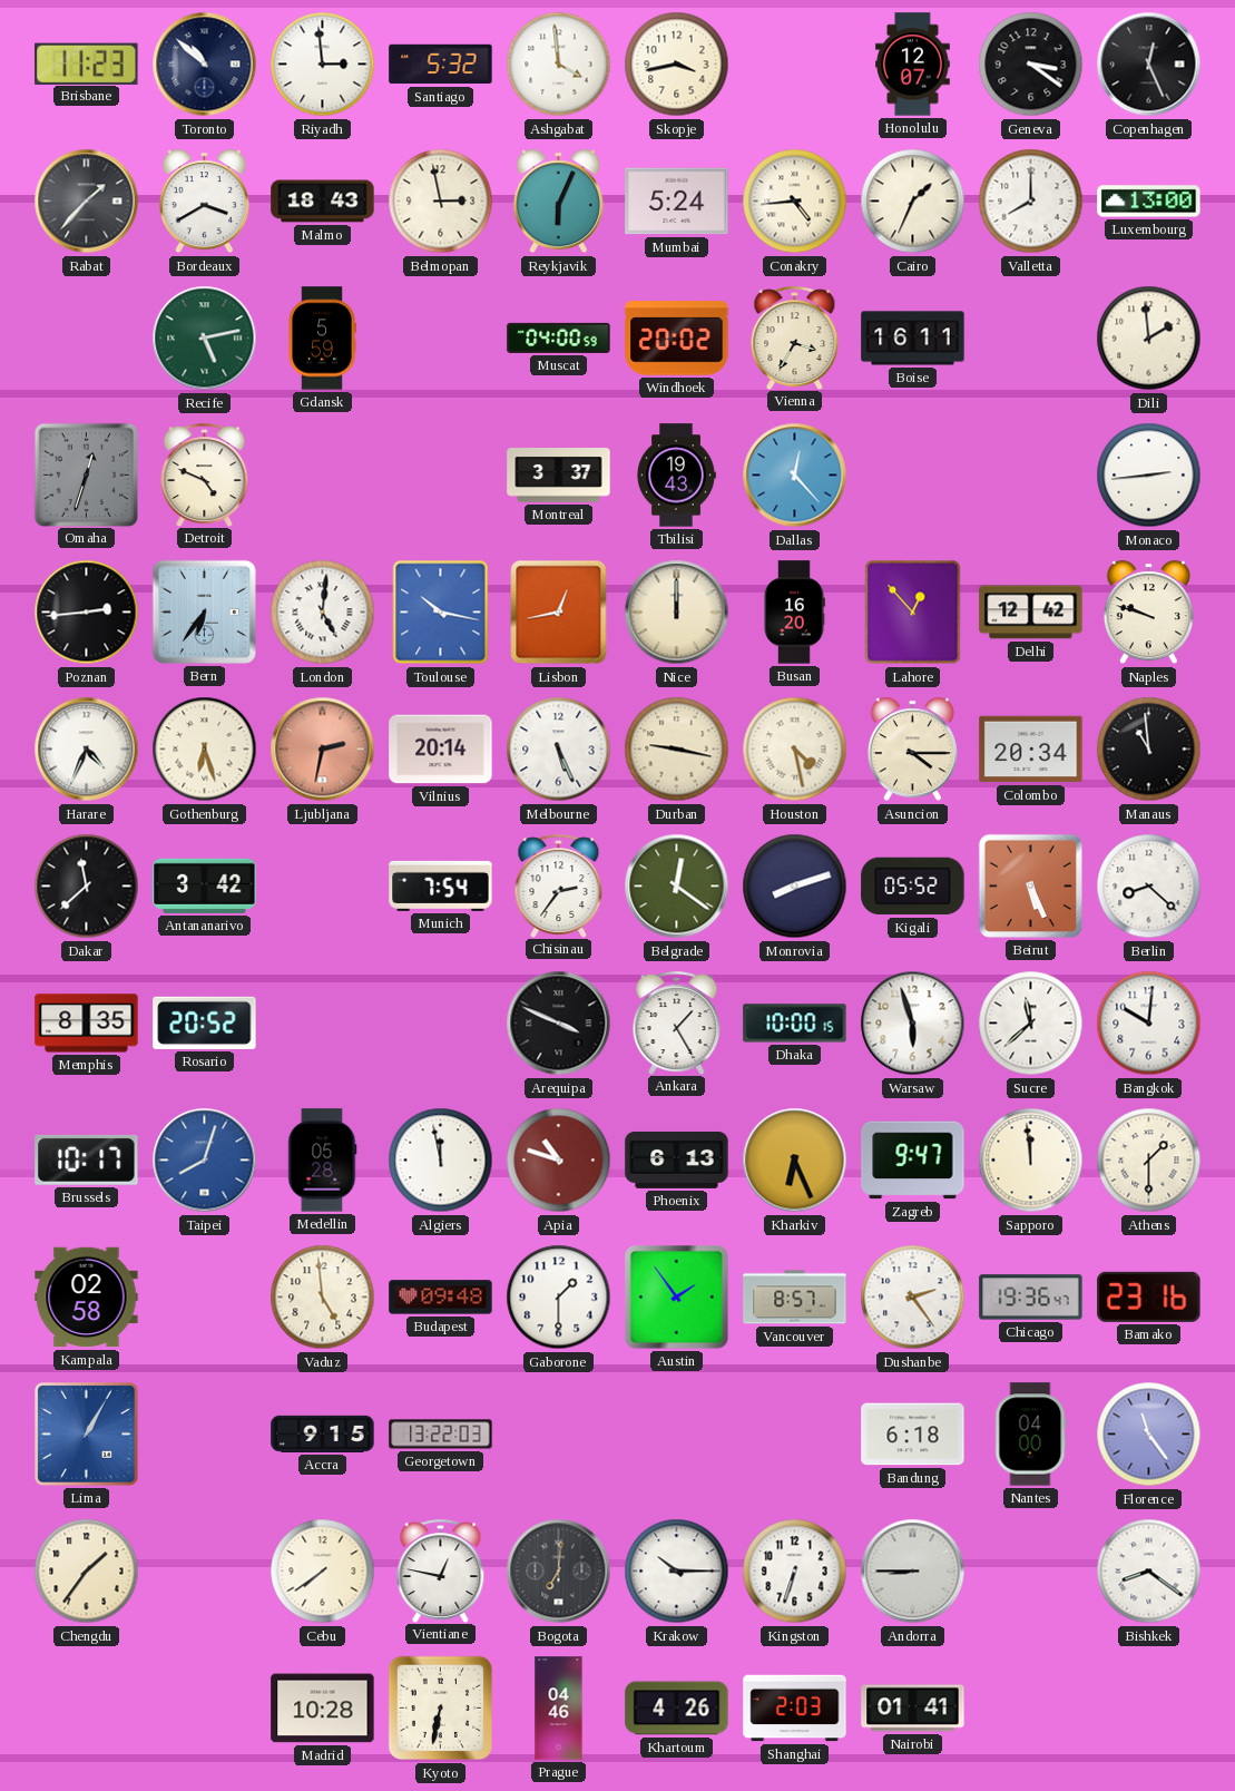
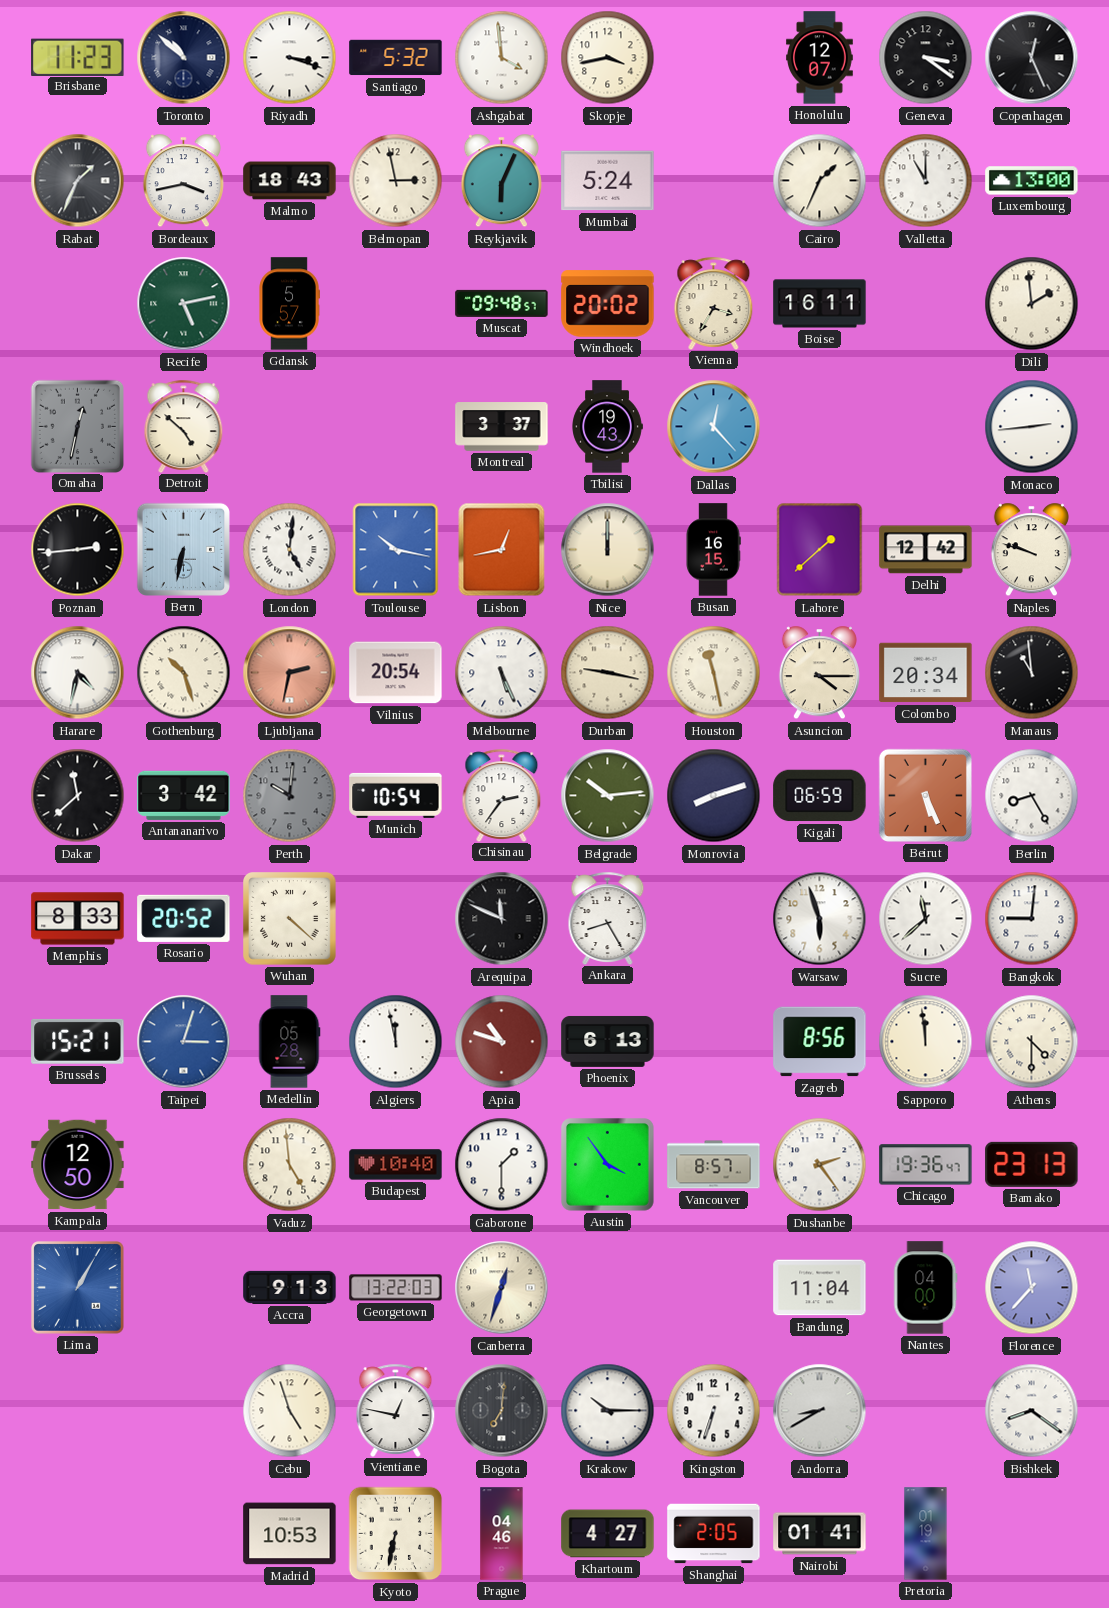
Riyadh: 2:59 -> 3:18 (290, 58)
Rabat: 1:37 -> 1:34 (78, 181)
Bordeaux: 3:40 -> 3:43 (183, 181)
Conakry: 4:44 -> none (795, 202)
Valletta: 8:00 -> 11:00 (926, 181)
Gdansk: 5:59 -> 5:57 (289, 304)
Muscat: 04:00 -> 09:48 (502, 303)
Omaha: 12:33 -> 12:32 (77, 426)
Detroit: 4:49 -> 4:52 (184, 426)
Bern: 6:36 -> 6:32 (183, 549)
Busan: 16:20 -> 16:15 (713, 550)
Lahore: 12:53 -> 1:38 (820, 550)
Harare: 4:34 -> 4:32 (78, 673)
Gothenburg: 6:27 -> 10:27 (184, 673)
Vilnius: 20:14 -> 20:54 (396, 673)
Houston: 4:28 -> 11:28 (714, 673)
Perth: none -> 10:01 (290, 796)
Munich: 7:54 -> 10:54 (396, 795)
Belgrade: 12:21 -> 10:14 (608, 796)
Kigali: 05:52 -> 06:59 (820, 796)
Berlin: 8:22 -> 8:25 (1032, 796)
Memphis: 8:35 -> 8:33 (78, 919)
Wuhan: none -> 4:22 (290, 919)
Arequipa: 3:49 -> 11:49 (502, 919)
Ankara: 1:25 -> 8:25 (608, 918)
Dhaka: 10:00 -> none (795, 1024)
Bangkok: 10:01 -> 9:01 (1032, 919)
Brussels: 10:17 -> 15:21 (78, 1041)
Taipei: 8:03 -> 3:03 (184, 1042)
Kharkiv: 6:26 -> none (795, 1161)
Zagreb: 9:47 -> 8:56 (820, 1042)
Athens: 1:30 -> 4:30 (1032, 1042)
Kampala: 02:58 -> 12:50 (78, 1165)
Budapest: 09:48 -> 10:40 (396, 1165)
Austin: 1:54 -> 3:54 (608, 1165)
Bamako: 23:16 -> 23:13 (1032, 1164)
Accra: 9:15 -> 9:13 (290, 1287)
Canberra: none -> 12:33 (502, 1288)
Bandung: 6:18 -> 11:04 (820, 1288)
Florence: 11:24 -> 11:37 (1032, 1288)
Chengdu: 1:36 -> none (87, 1572)
Cebu: 7:39 -> 4:57 (290, 1411)
Andorra: 8:45 -> 8:40 (820, 1411)
Madrid: 10:28 -> 10:53 (290, 1534)
Khartoum: 4:26 -> 4:27 (608, 1534)
Shanghai: 2:03 -> 2:05 (714, 1534)
Pretoria: none -> 01:19 (926, 1534)
